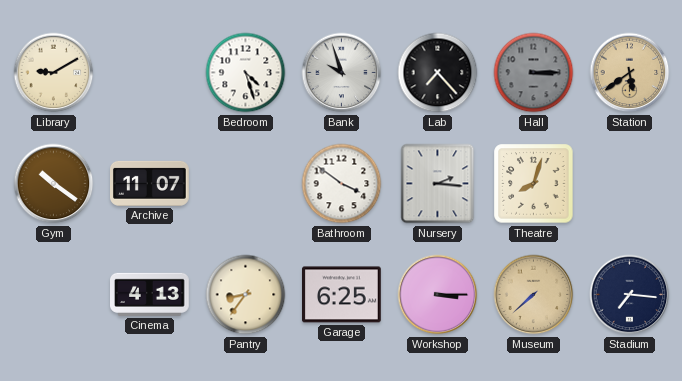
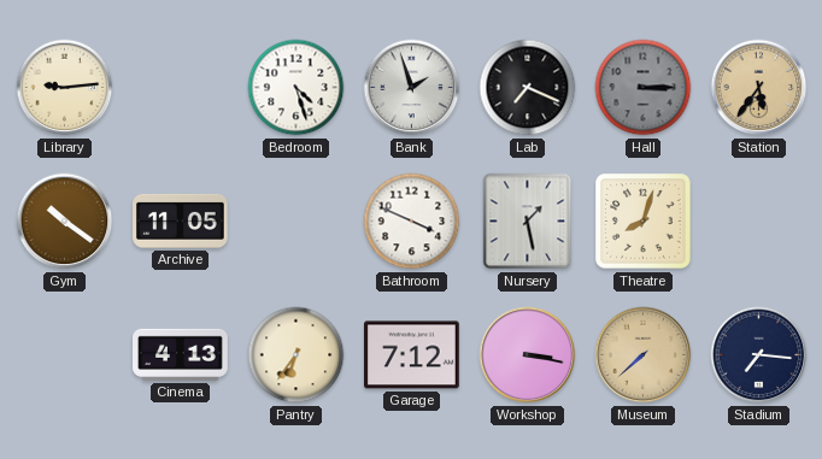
Library: 9:10 -> 9:14 (65, 88)
Bank: 9:57 -> 1:57 (412, 88)
Lab: 7:23 -> 7:19 (528, 88)
Station: 5:39 -> 5:36 (759, 88)
Archive: 11:07 -> 11:05 (181, 220)
Bathroom: 3:51 -> 3:49 (412, 222)
Nursery: 2:16 -> 1:28 (528, 222)
Pantry: 8:36 -> 6:36 (296, 355)
Garage: 6:25 -> 7:12 (412, 355)
Workshop: 3:15 -> 3:17 (528, 355)
